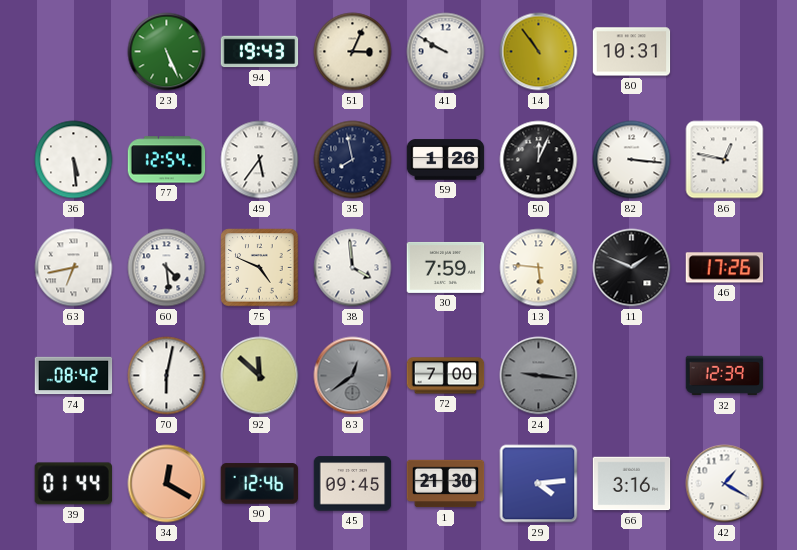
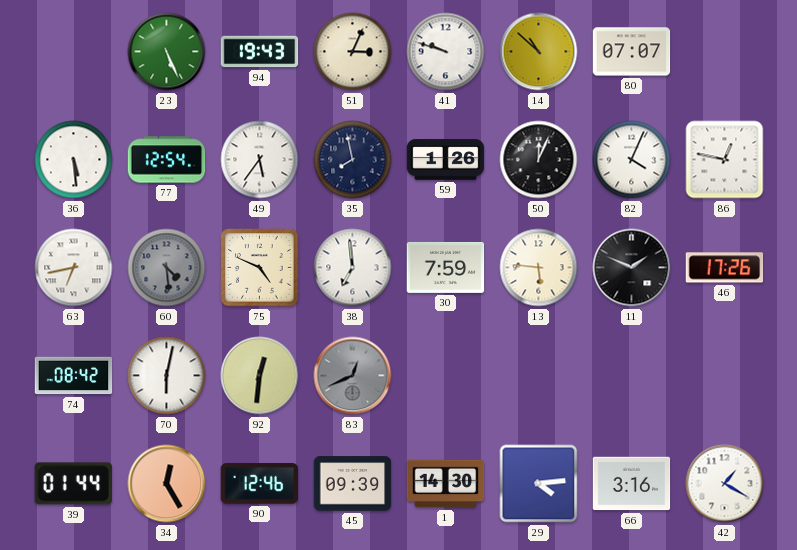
41: 9:50 -> 9:48 (446, 52)
14: 10:54 -> 10:52 (539, 52)
80: 10:31 -> 07:07 (632, 52)
82: 3:16 -> 4:04 (632, 160)
60 dial: white -> grey (167, 268)
38: 3:59 -> 6:59 (353, 268)
92: 11:52 -> 12:31 (260, 376)
83: 12:39 -> 12:41 (353, 376)
72: 7:00 -> none (446, 376)
24: 9:16 -> none (539, 376)
32: 12:39 -> none (725, 376)
34: 12:20 -> 12:25 (167, 484)
45: 09:45 -> 09:39 (353, 484)
1: 21:30 -> 14:30 (446, 484)
